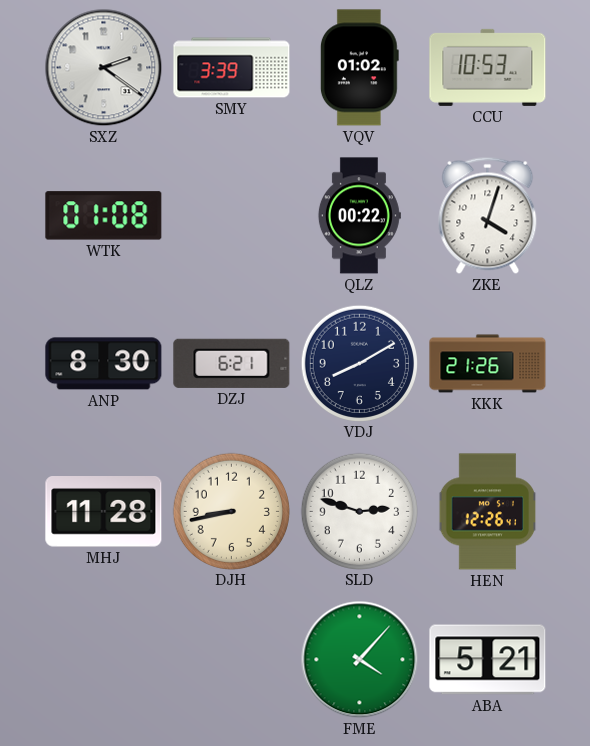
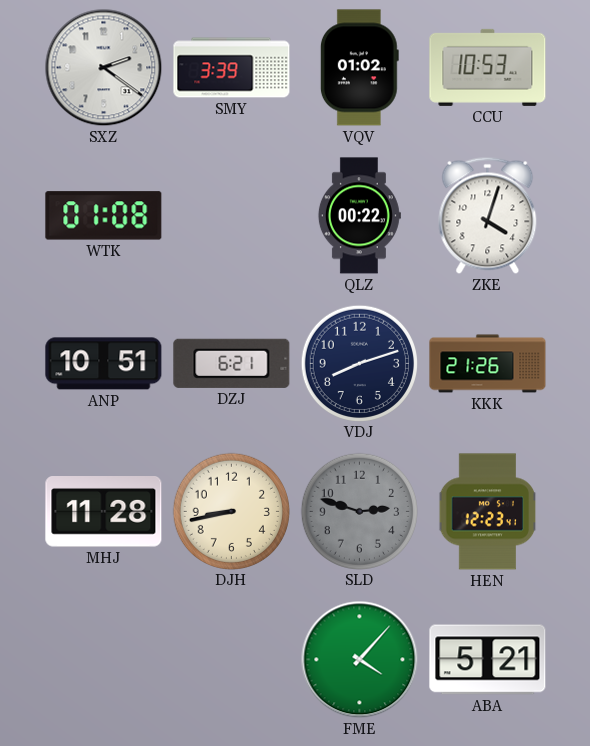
ANP: 8:30 -> 10:51 (104, 364)
VDJ: 8:10 -> 8:12 (359, 363)
SLD dial: white -> grey (359, 511)
HEN: 12:26 -> 12:23 (488, 512)
